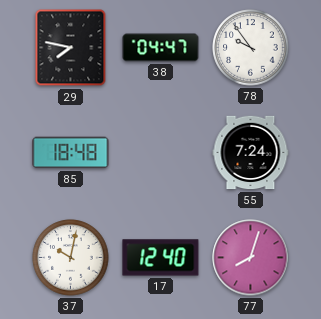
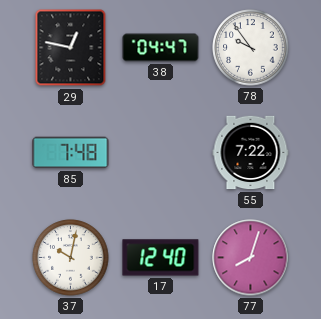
29: 7:47 -> 12:47 (71, 48)
85: 18:48 -> 7:48 (71, 153)
55: 7:24 -> 7:22 (251, 153)
